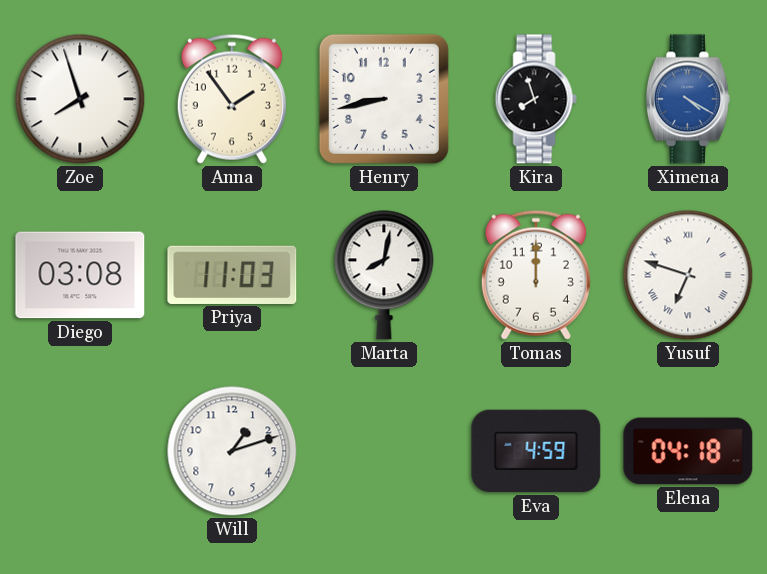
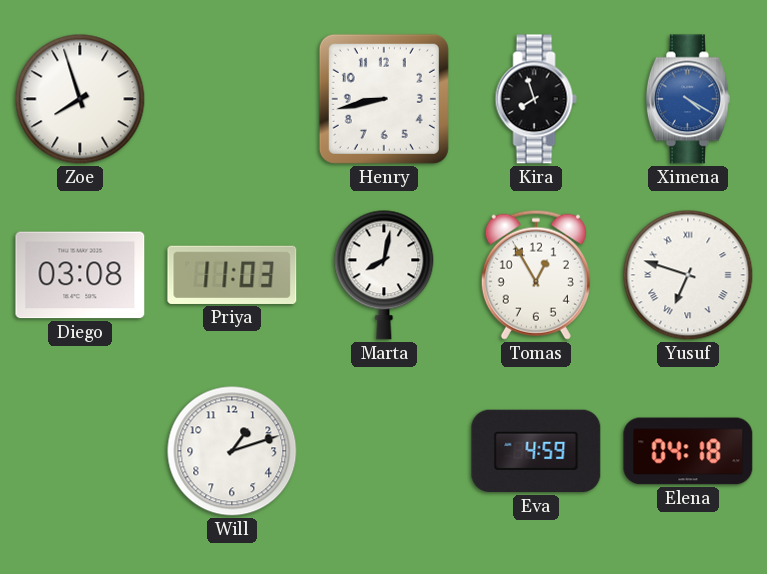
Anna: 1:54 -> none (232, 99)
Tomas: 12:00 -> 12:55 (536, 275)
